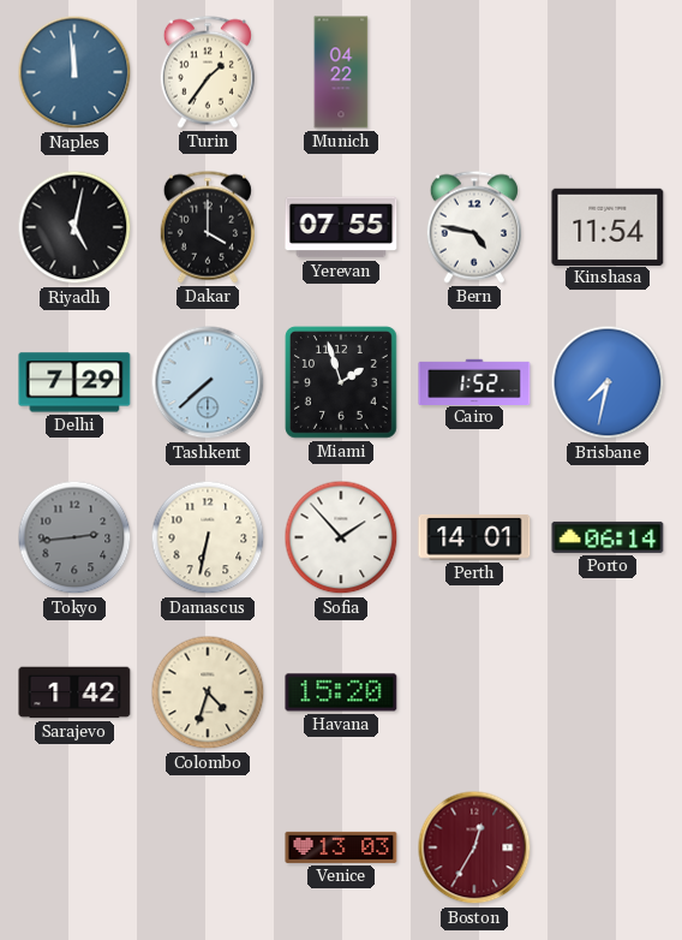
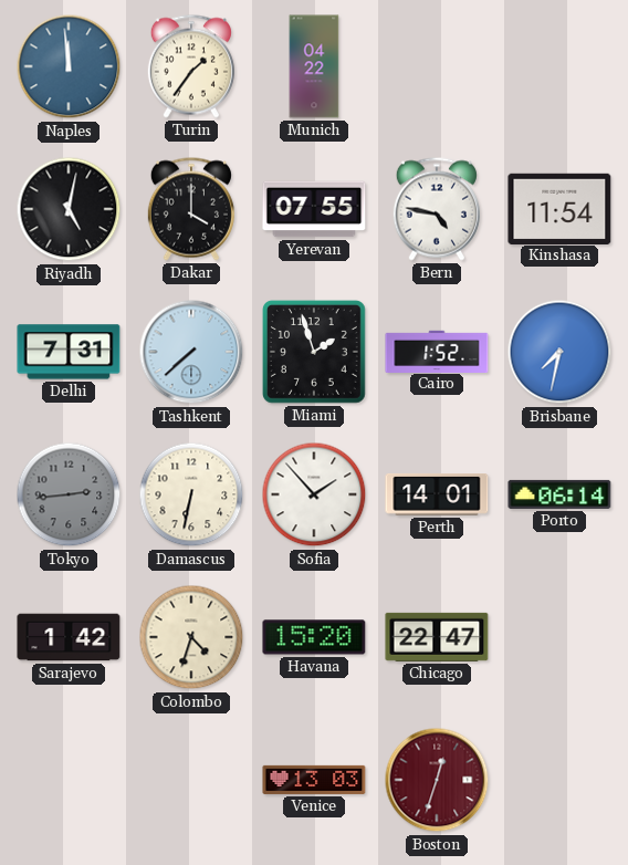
Delhi: 7:29 -> 7:31 (69, 352)
Chicago: none -> 22:47 (437, 637)
Boston: 12:35 -> 12:33 (437, 780)
